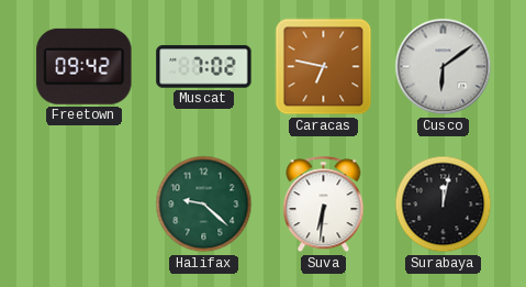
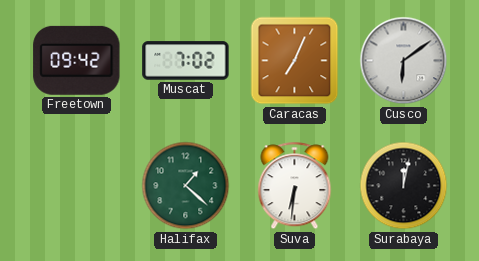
Caracas: 6:47 -> 7:04 (295, 61)
Halifax: 9:22 -> 1:22 (186, 186)
